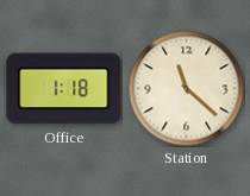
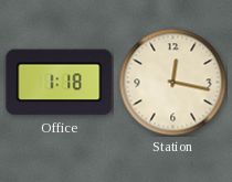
Station: 11:22 -> 12:17 (172, 82)
